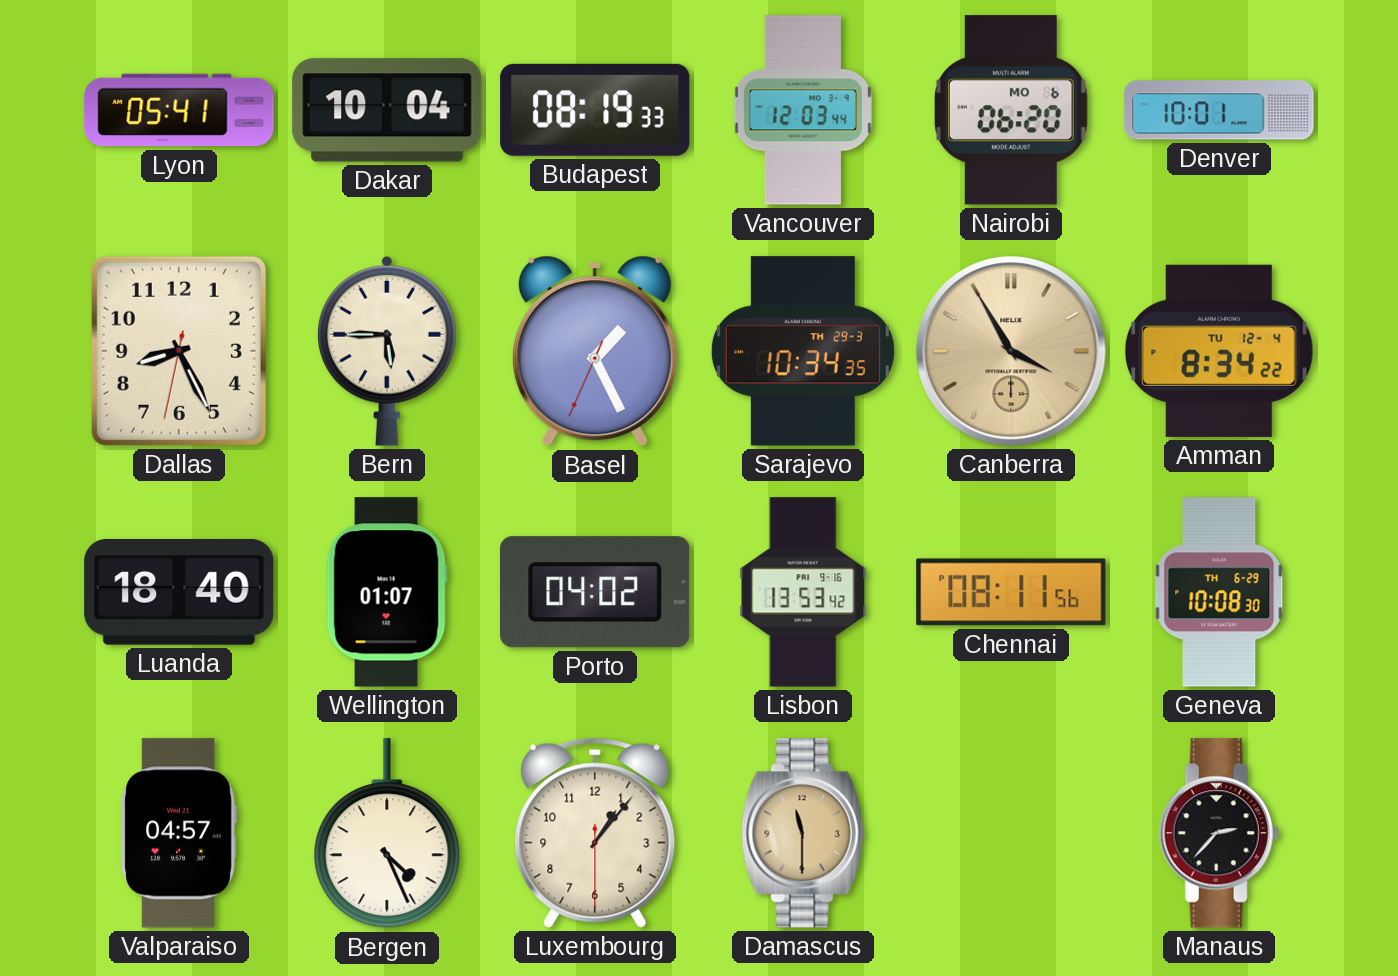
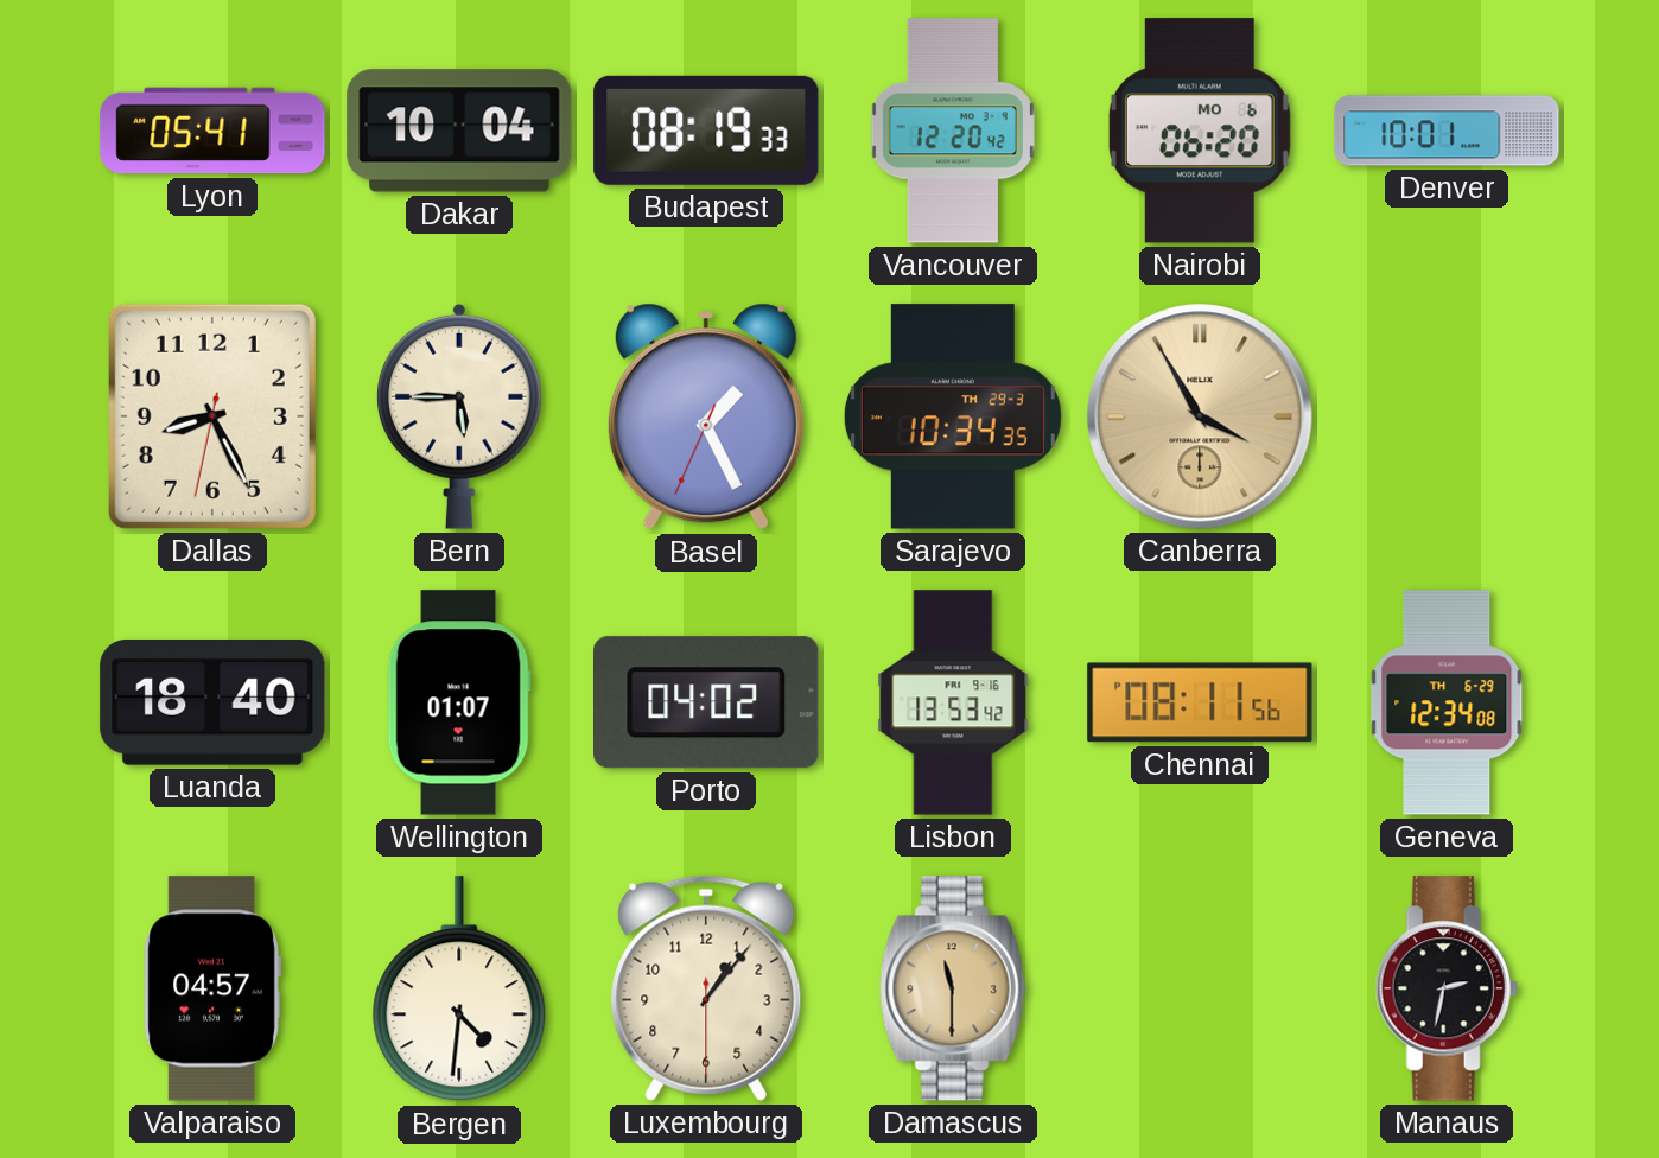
Vancouver: 12:03 -> 12:20 (953, 131)
Amman: 8:34 -> none (1219, 351)
Geneva: 10:08 -> 12:34 (1447, 702)
Bergen: 4:26 -> 4:31 (459, 990)
Manaus: 2:37 -> 2:32 (1447, 988)
